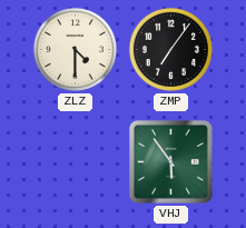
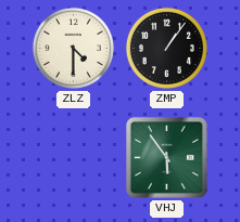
ZMP: 7:06 -> 1:06 (166, 48)
